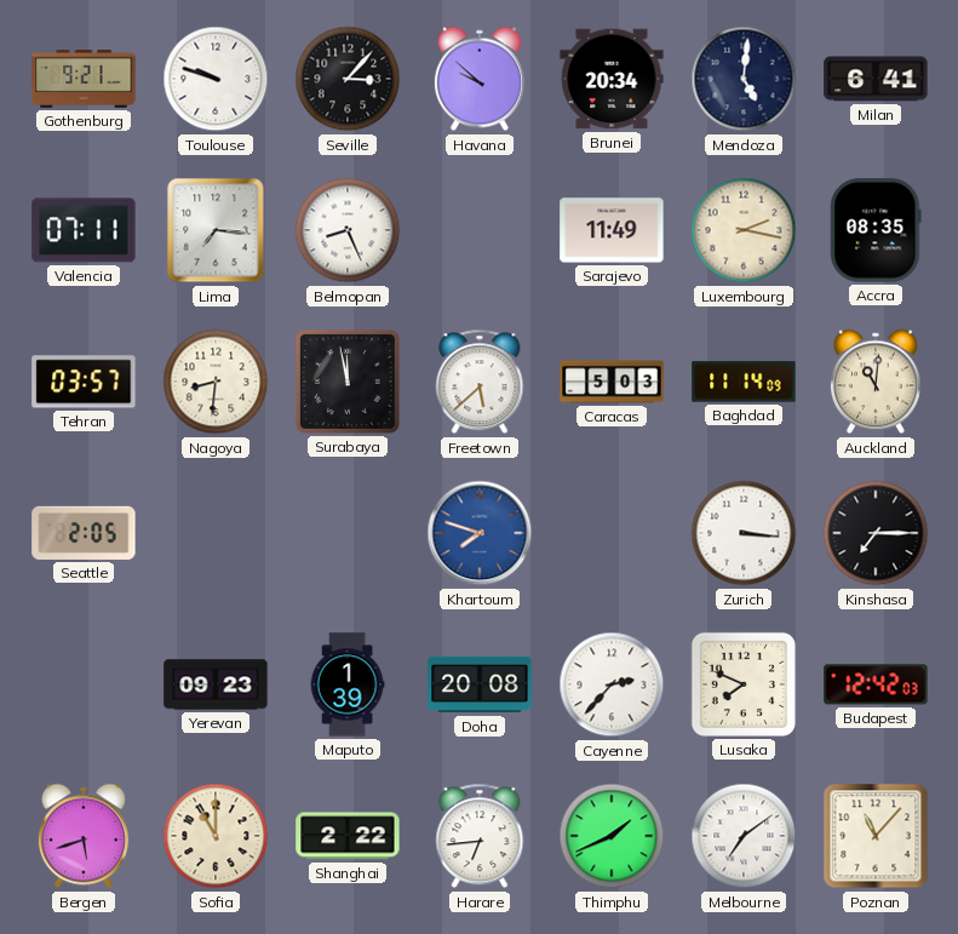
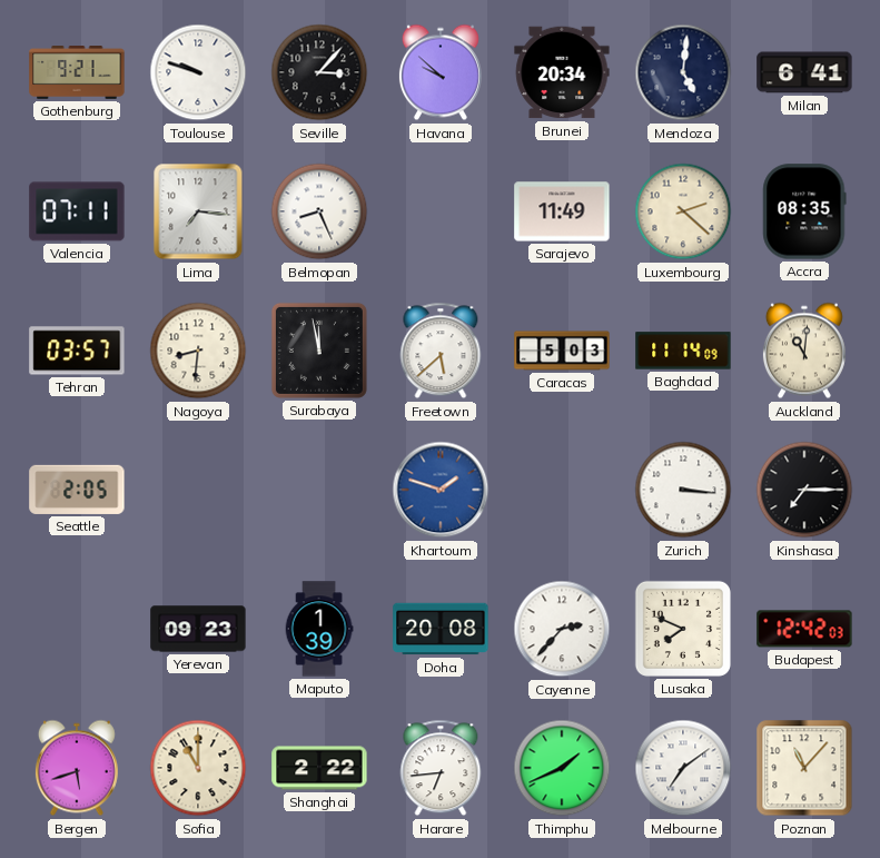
Luxembourg: 2:17 -> 2:22 (683, 211)
Khartoum: 7:48 -> 1:48 (441, 490)
